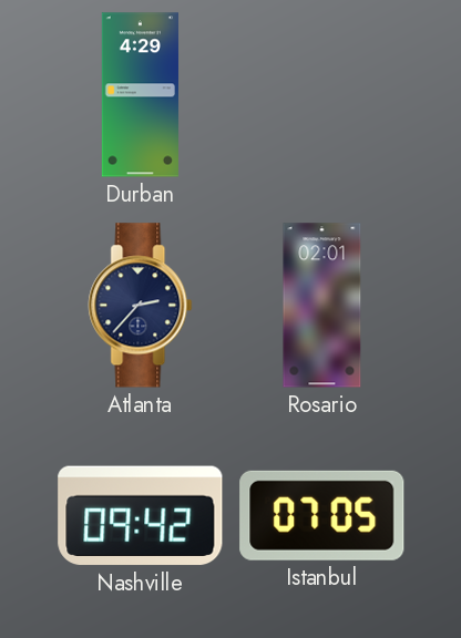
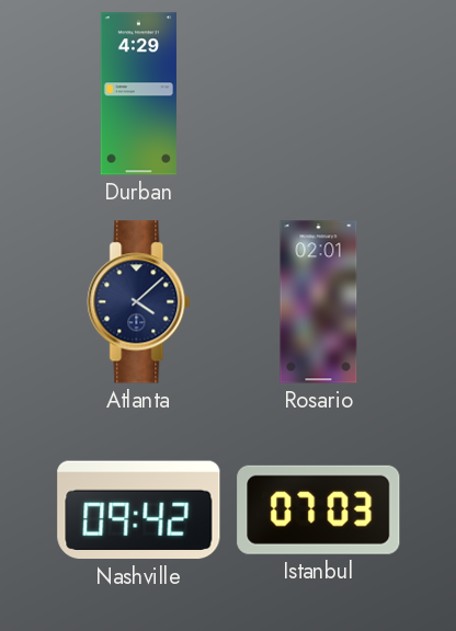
Atlanta: 2:37 -> 4:08 (139, 302)
Istanbul: 07:05 -> 07:03 (319, 509)
